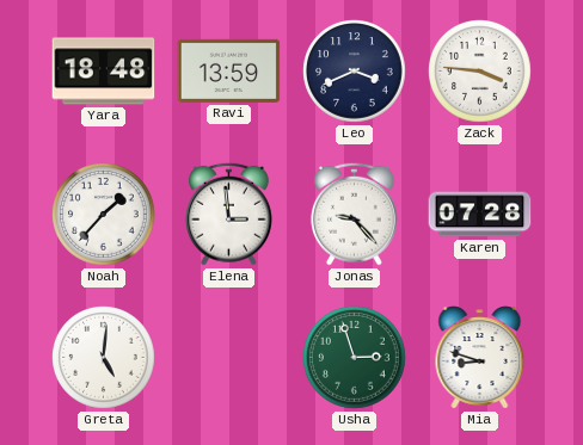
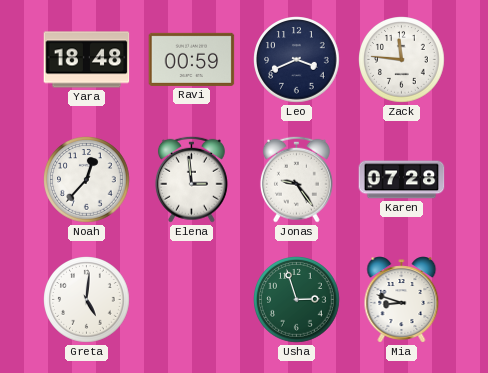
Ravi: 13:59 -> 00:59 (192, 59)
Zack: 3:46 -> 11:46 (402, 60)
Noah: 1:37 -> 12:37 (87, 180)
Jonas: 9:23 -> 9:24 (296, 179)
